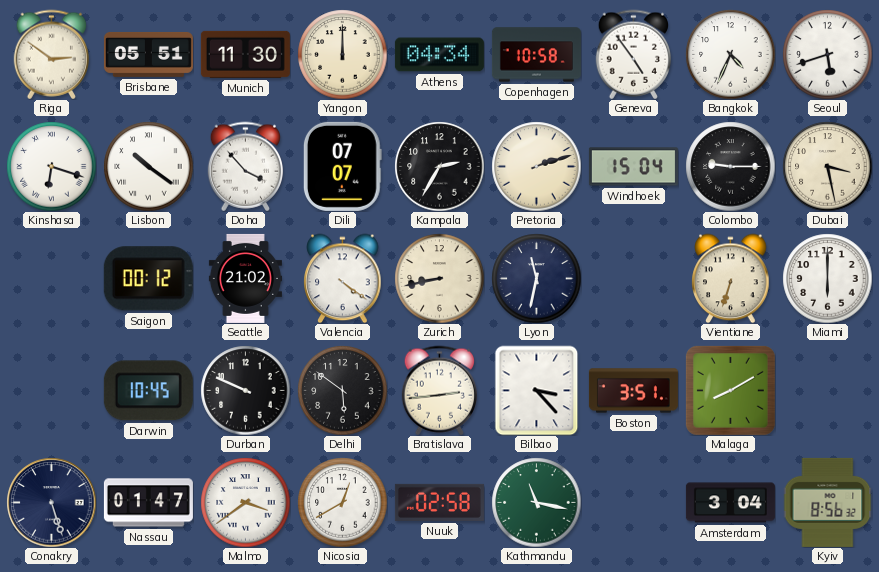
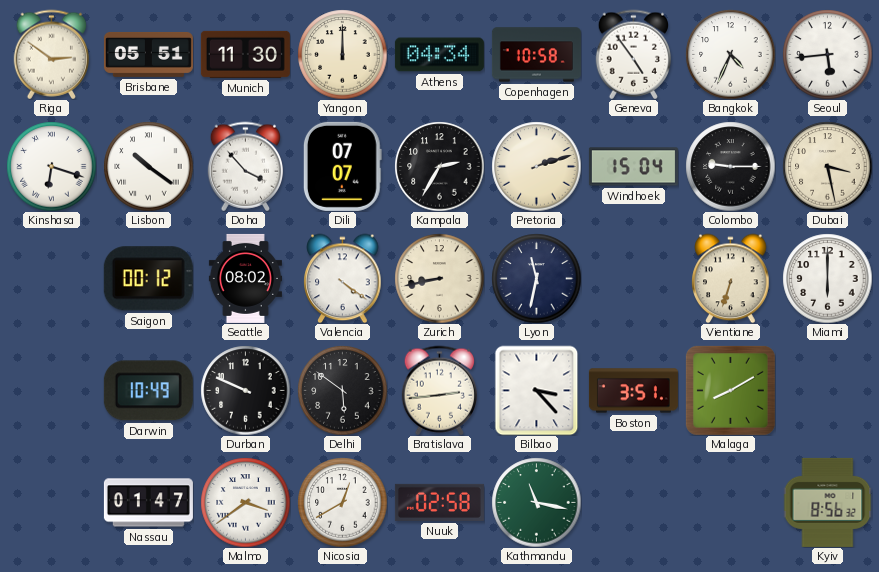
Seoul: 5:42 -> 5:44 (827, 54)
Seattle: 21:02 -> 08:02 (245, 278)
Darwin: 10:45 -> 10:49 (148, 391)
Conakry: 5:27 -> none (51, 502)
Amsterdam: 3:04 -> none (730, 503)
